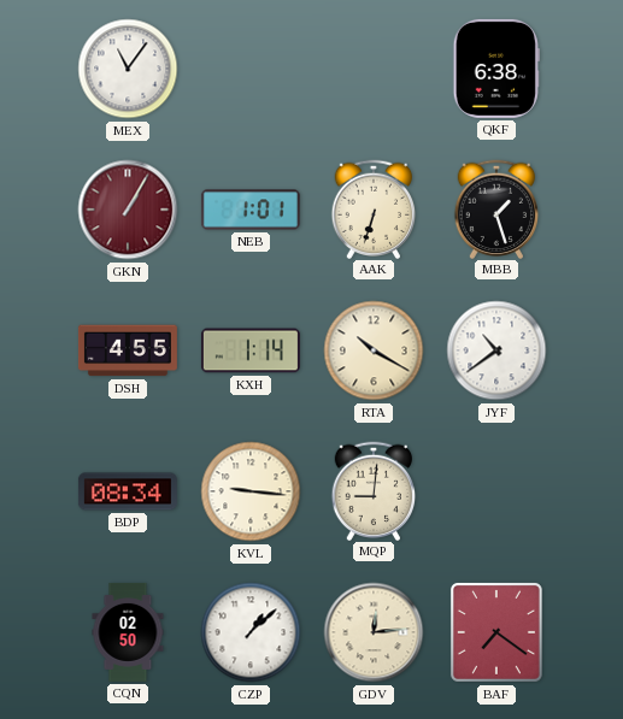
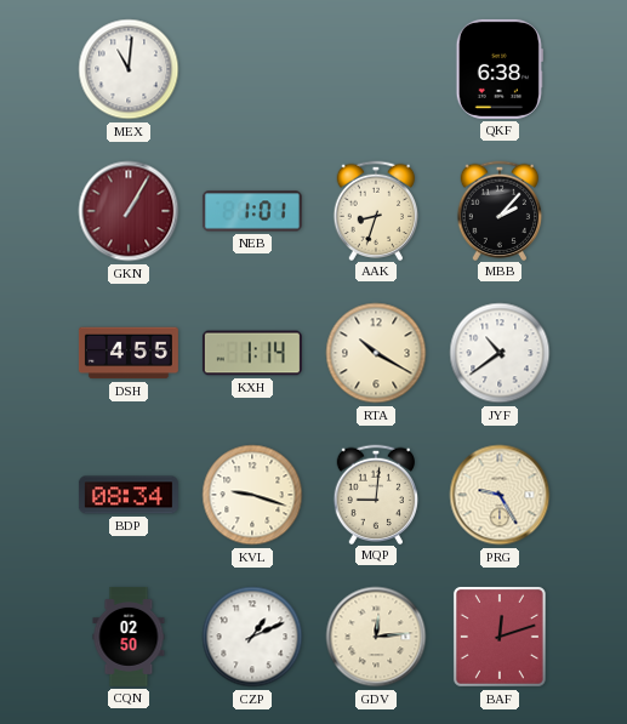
MEX: 11:06 -> 11:01 (129, 69)
AAK: 6:33 -> 8:33 (376, 210)
MBB: 1:27 -> 2:07 (500, 210)
KVL: 9:16 -> 9:18 (252, 495)
PRG: none -> 9:25 (500, 495)
CZP: 1:08 -> 1:11 (252, 637)
BAF: 7:21 -> 12:12 (500, 637)
